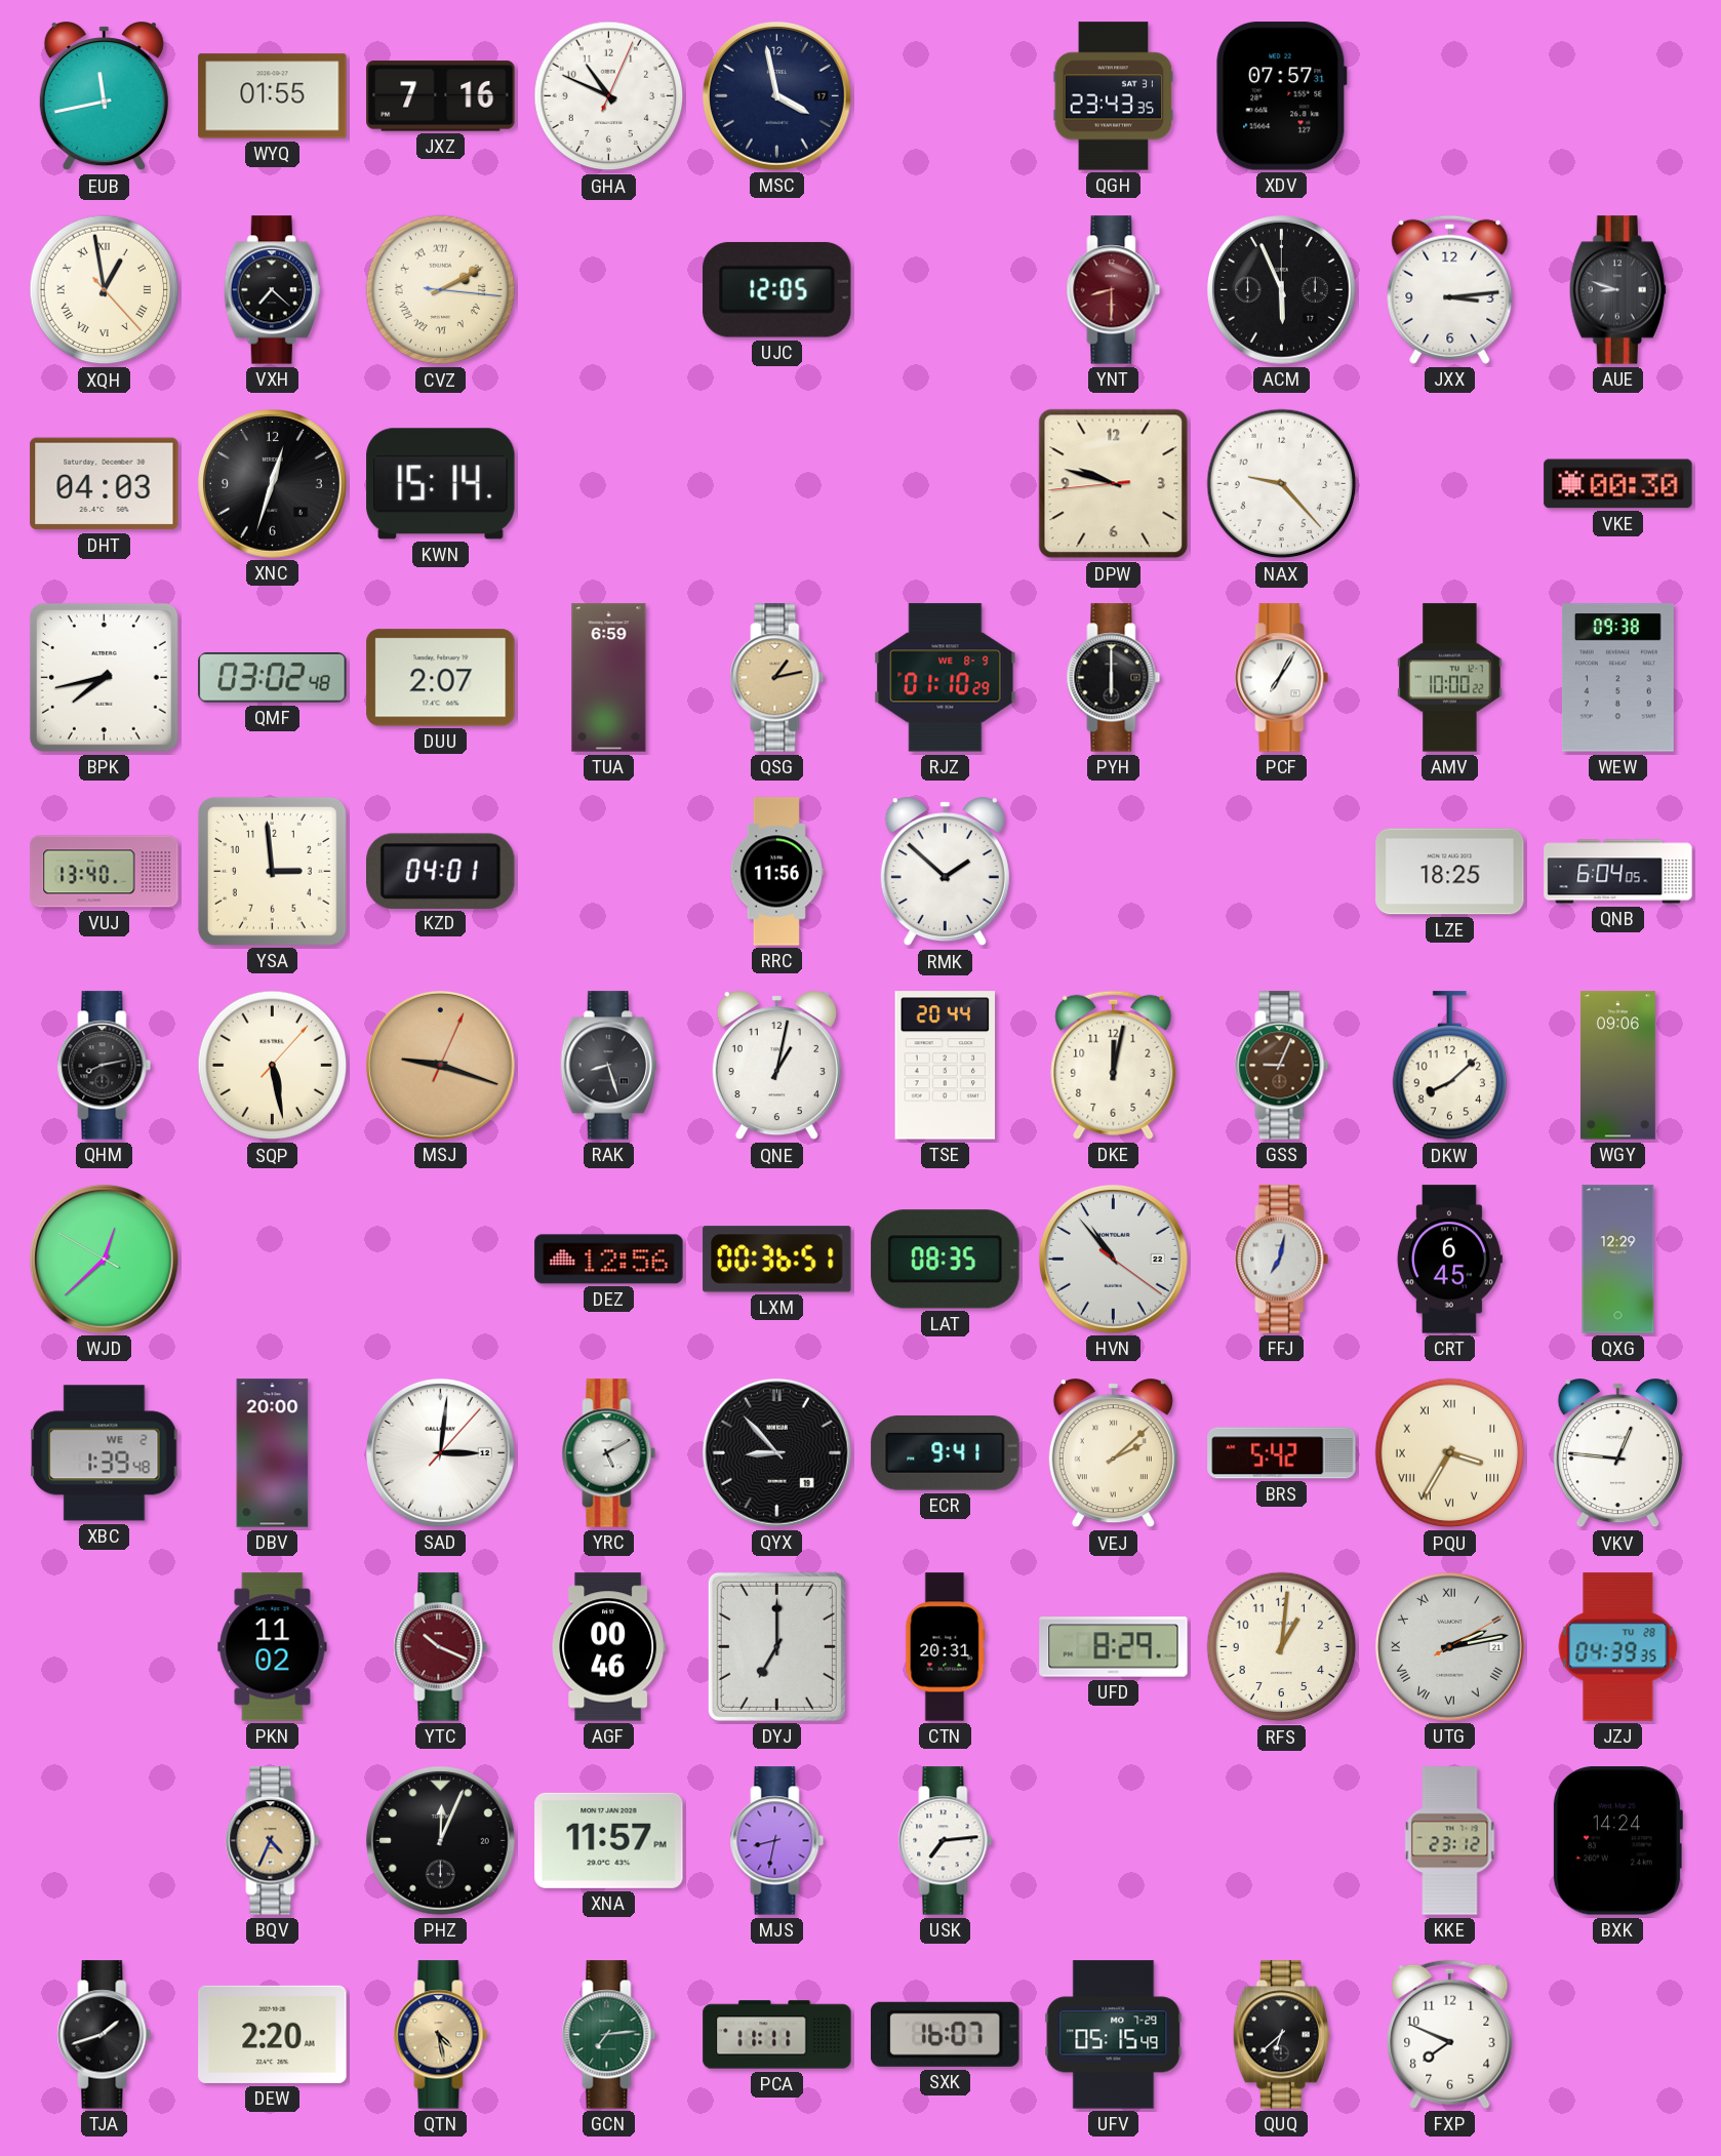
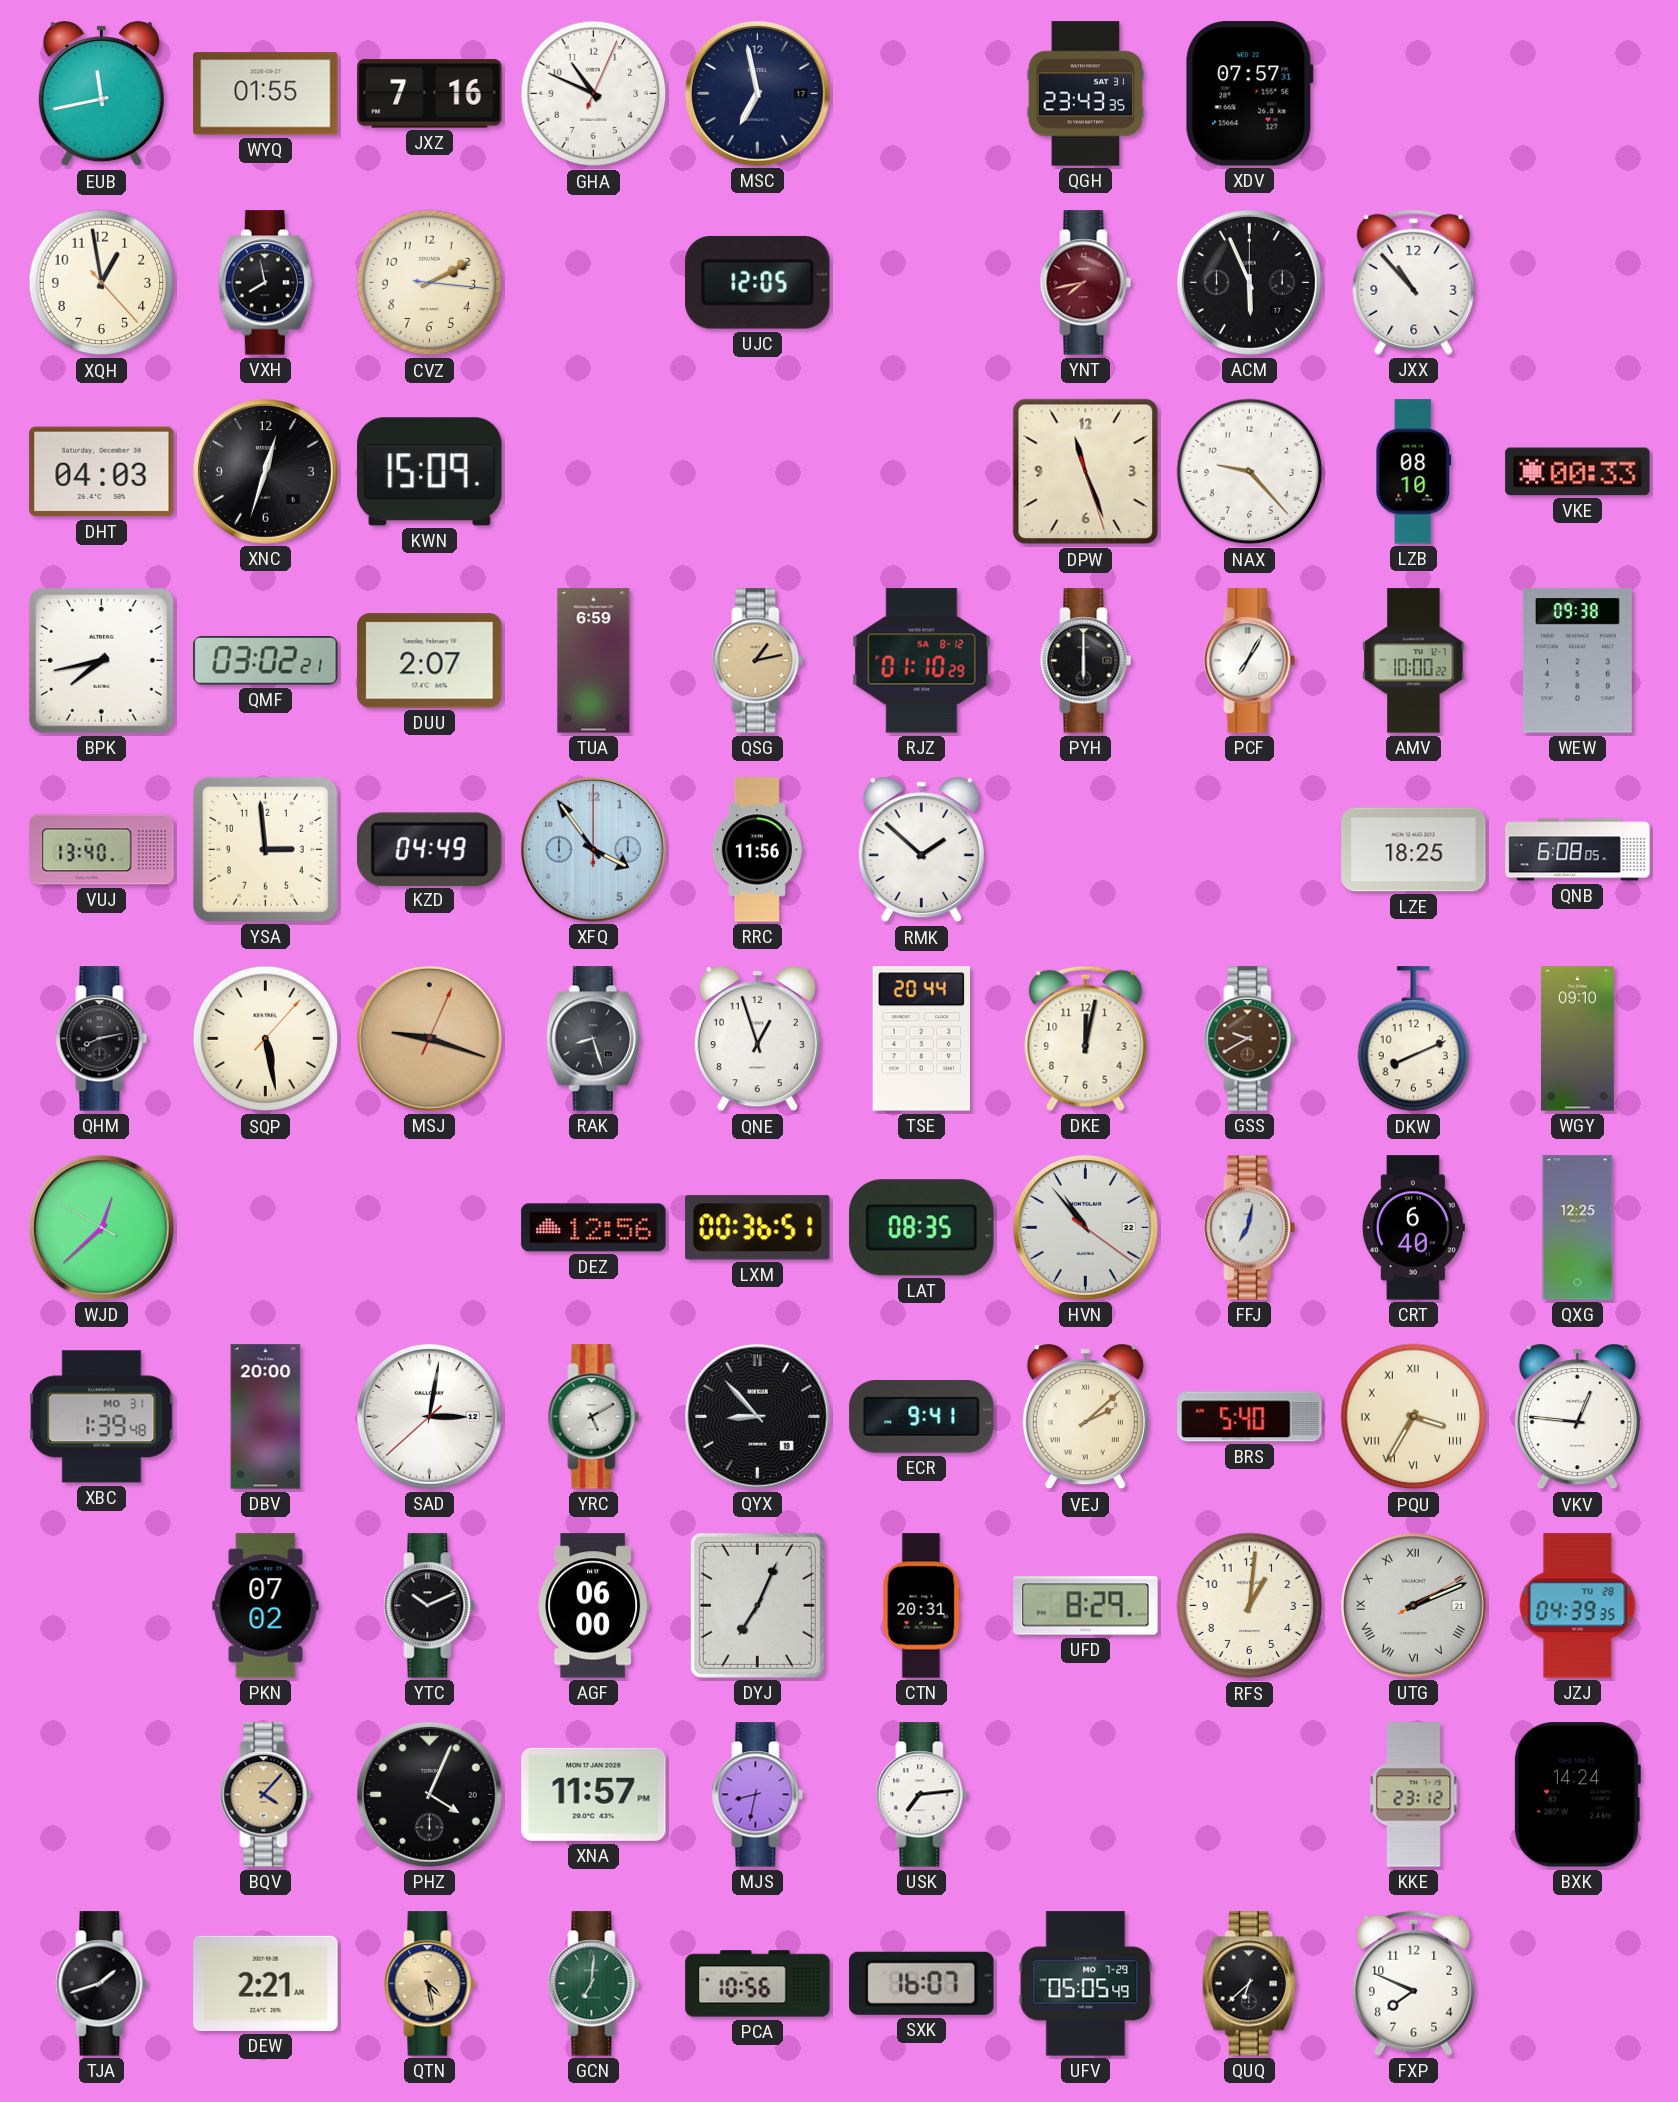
MSC: 3:58 -> 6:58 (758, 94)
XQH numerals: Roman -> Arabic (102, 283)
VXH: 7:22 -> 7:58 (265, 283)
CVZ numerals: Roman -> Arabic (430, 283)
YNT: 8:30 -> 7:43 (1086, 283)
JXX: 3:14 -> 10:53 (1414, 282)
AUE: 8:48 -> none (1617, 290)
KWN: 15:14 -> 15:09 (430, 472)
DPW: 9:47 -> 11:26 (1086, 472)
LZB: none -> 08:10 (1414, 472)
VKE: 00:30 -> 00:33 (1578, 472)
QMF: 03:02:48 -> 03:02:21 (266, 661)
RJZ date: WE 8-9 -> SA 8-12 (922, 661)
KZD: 04:01 -> 04:49 (430, 849)
XFQ: none -> 3:54 (594, 850)
QNB: 6:04 -> 6:08 (1578, 850)
QNE: 1:02 -> 12:57 (757, 1039)
GSS: 9:04 -> 9:40 (1250, 1039)
DKW: 8:08 -> 8:11 (1414, 1039)
WGY: 09:06 -> 09:10 (1577, 1039)
CRT: 6:45 -> 6:40 (1413, 1228)
QXG: 12:29 -> 12:25 (1578, 1228)
XBC date: WE 2 -> MO 31 (102, 1417)
SAD: 3:01:07 -> 3:01:38 (430, 1417)
BRS: 5:42 -> 5:40 (1250, 1417)
PKN: 11:02 -> 07:02 (266, 1606)
YTC: 10:19 -> 10:11 (430, 1606)
YTC dial: burgundy -> black (430, 1606)
AGF: 00:46 -> 06:00 (594, 1606)
DYJ: 7:00 -> 7:04 (757, 1605)
UTG: 2:13 -> 2:11 (1414, 1606)
BQV: 4:34 -> 4:07 (266, 1795)
PHZ: 12:04 -> 4:04 (430, 1795)
DEW: 2:20 -> 2:21 (266, 1983)
GCN: 7:14 -> 7:01 (594, 1984)
PCA: 11:11 -> 10:56 (758, 1984)
UFV: 05:15 -> 05:05 (1086, 1984)
